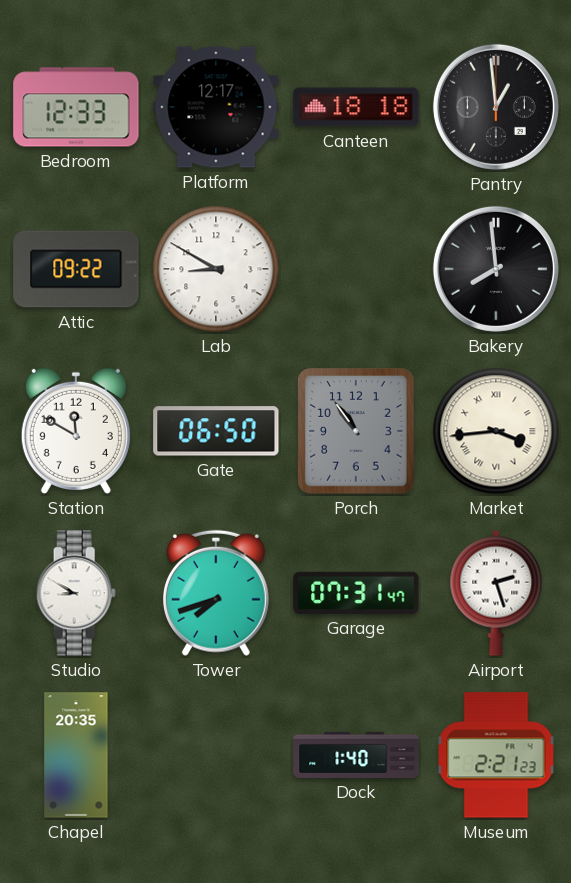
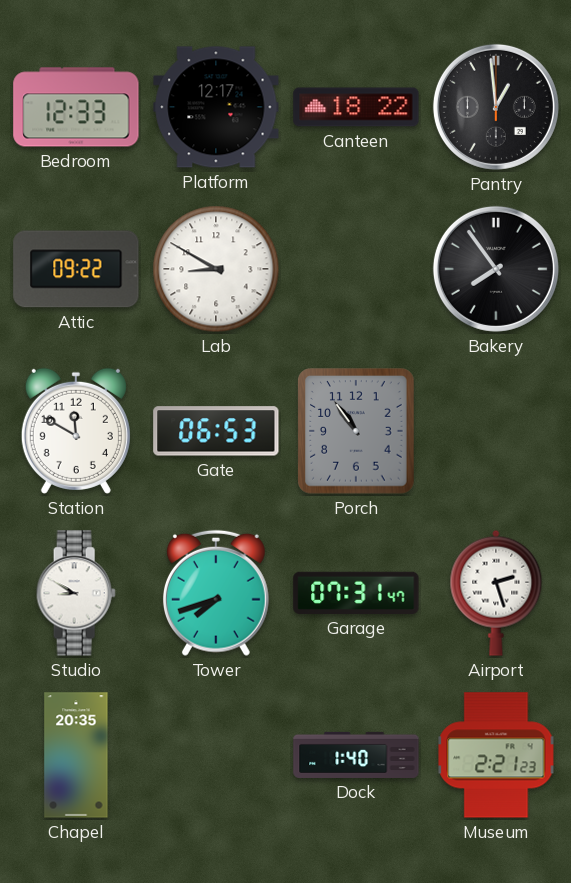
Canteen: 18:18 -> 18:22 (356, 107)
Bakery: 7:59 -> 7:54 (496, 269)
Gate: 06:50 -> 06:53 (216, 431)
Market: 3:44 -> none (496, 431)
